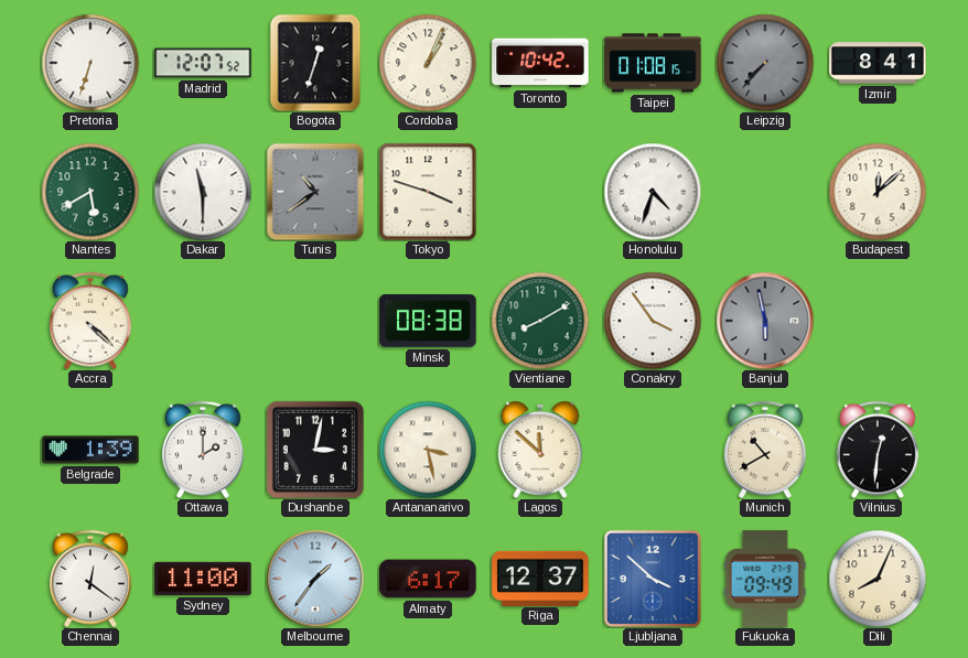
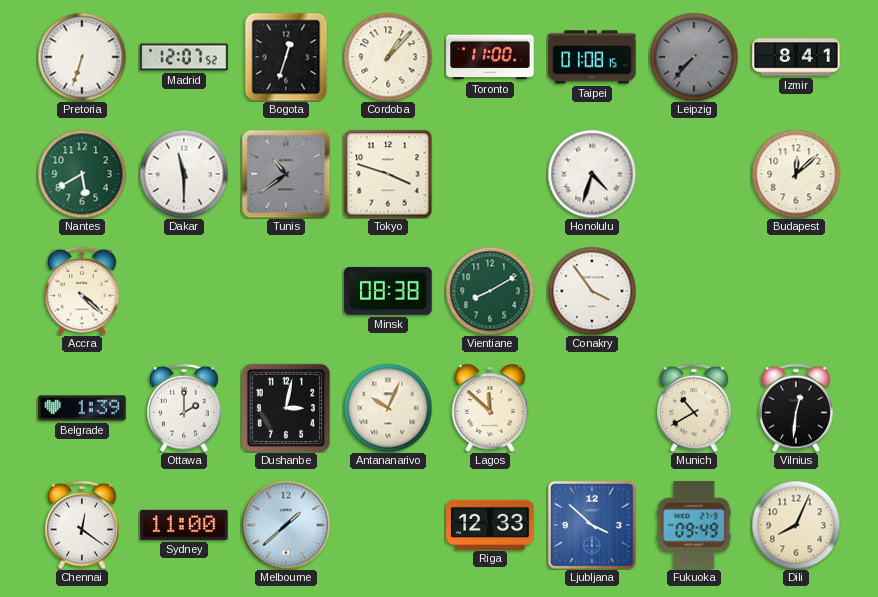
Cordoba: 1:04 -> 1:07 (388, 57)
Toronto: 10:42 -> 11:00 (490, 57)
Banjul: 5:58 -> none (765, 321)
Antananarivo: 3:28 -> 10:04 (388, 408)
Melbourne: 1:36 -> 1:38 (286, 525)
Almaty: 6:17 -> none (428, 579)
Riga: 12:37 -> 12:33 (490, 524)
